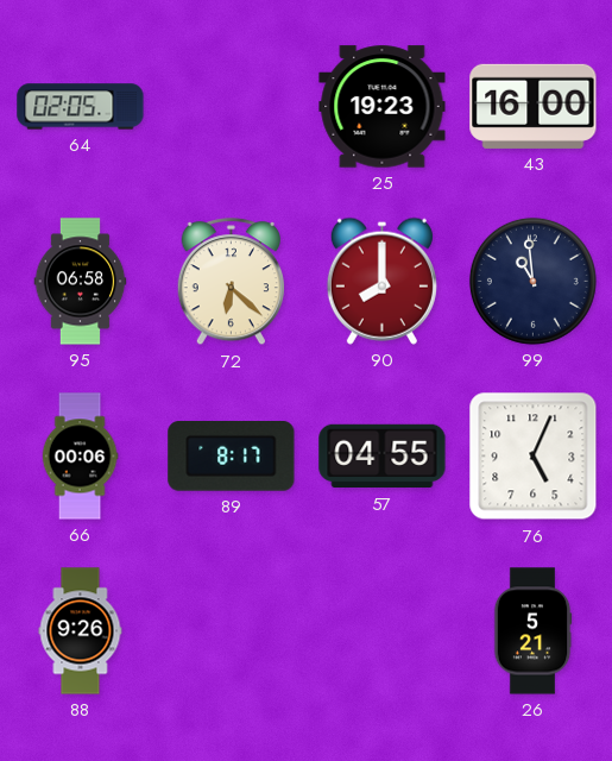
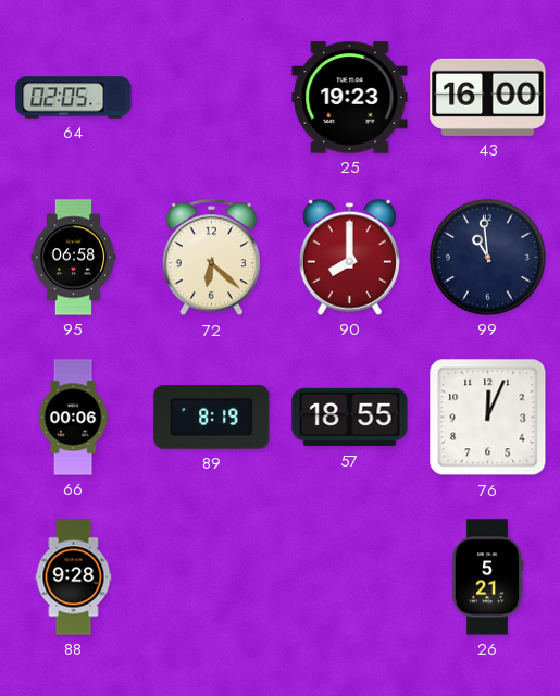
89: 8:17 -> 8:19 (212, 418)
57: 04:55 -> 18:55 (350, 418)
76: 5:04 -> 12:04 (488, 418)
88: 9:26 -> 9:28 (74, 577)
